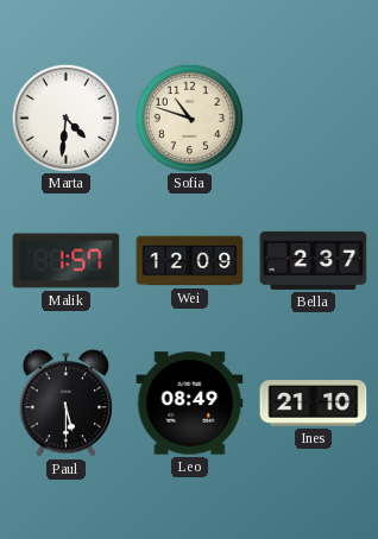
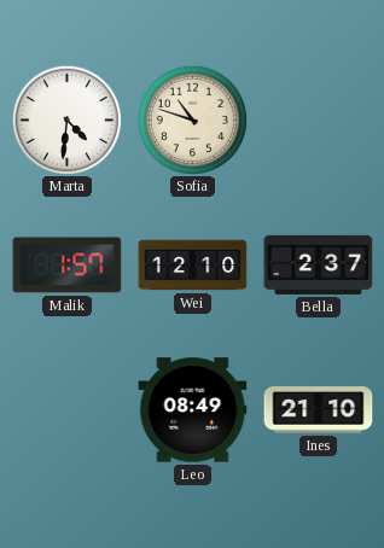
Wei: 12:09 -> 12:10 (193, 266)
Paul: 5:30 -> none (65, 404)
